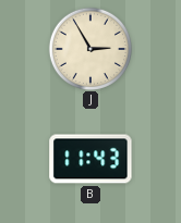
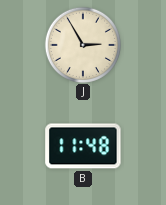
B: 11:43 -> 11:48 (83, 146)
